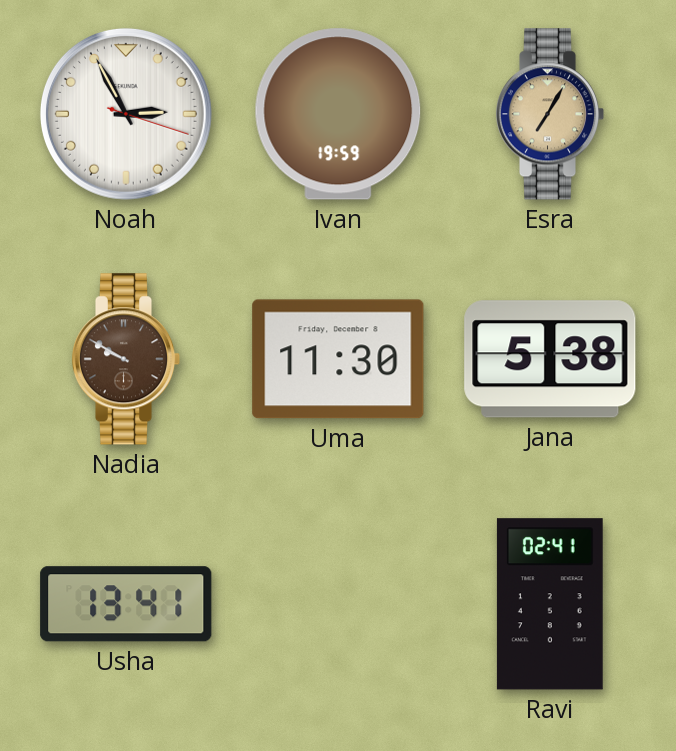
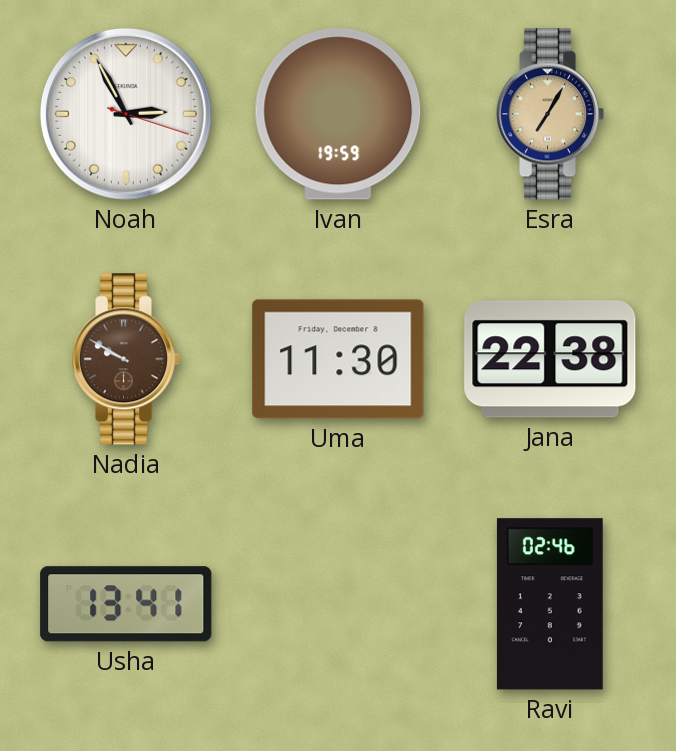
Jana: 5:38 -> 22:38 (550, 359)
Ravi: 02:41 -> 02:46 (550, 604)
